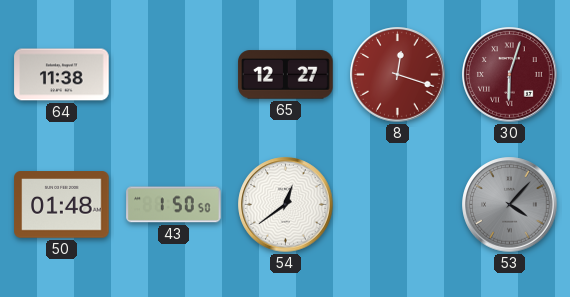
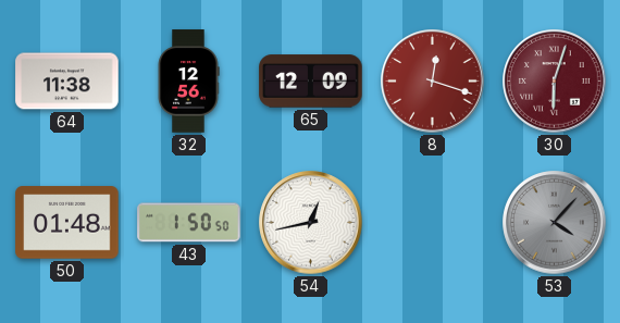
32: none -> 12:56 (188, 82)
65: 12:27 -> 12:09 (311, 82)
54: 12:39 -> 12:43 (311, 223)
